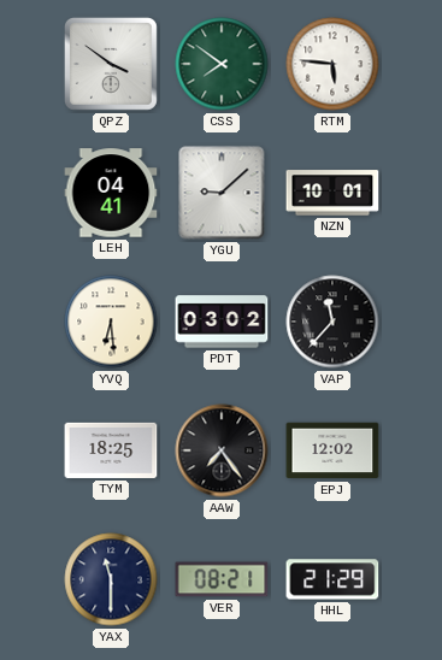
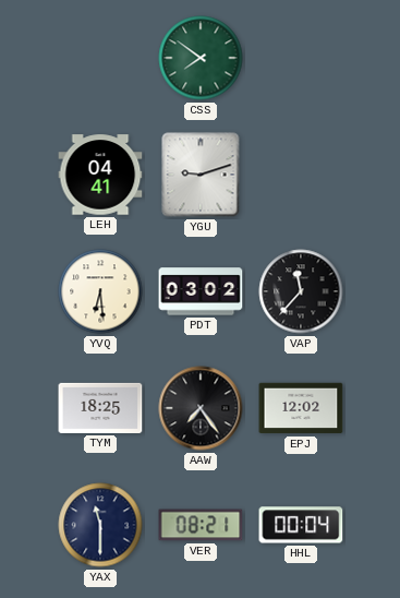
QPZ: 3:51 -> none (111, 64)
RTM: 5:46 -> none (332, 64)
YGU: 9:08 -> 9:12 (201, 175)
NZN: 10:01 -> none (332, 193)
HHL: 21:29 -> 00:04 (301, 525)
